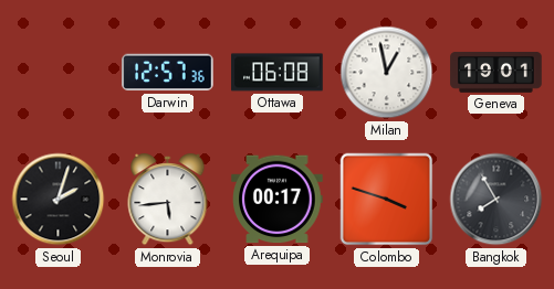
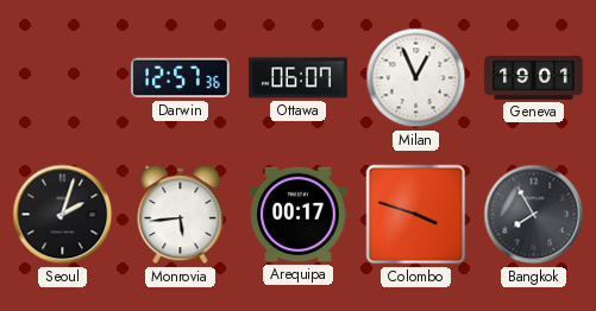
Ottawa: 06:08 -> 06:07 (299, 78)
Milan: 12:58 -> 12:56 (416, 78)
